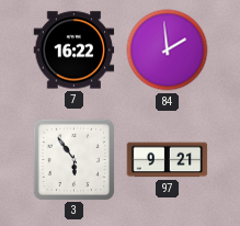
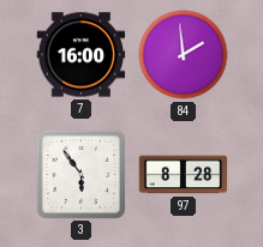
7: 16:22 -> 16:00 (82, 55)
97: 9:21 -> 8:28 (184, 175)
